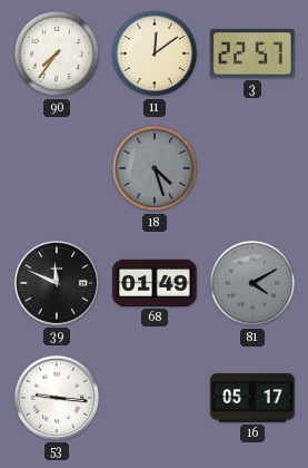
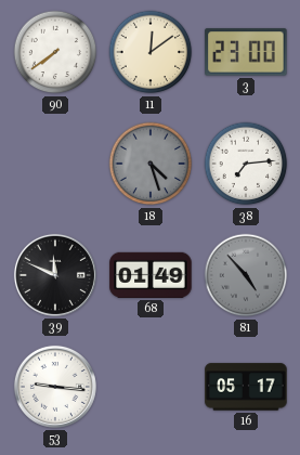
90: 7:36 -> 7:39 (55, 52)
3: 22:57 -> 23:00 (246, 52)
38: none -> 7:14 (246, 164)
81: 4:10 -> 4:53 (246, 275)
